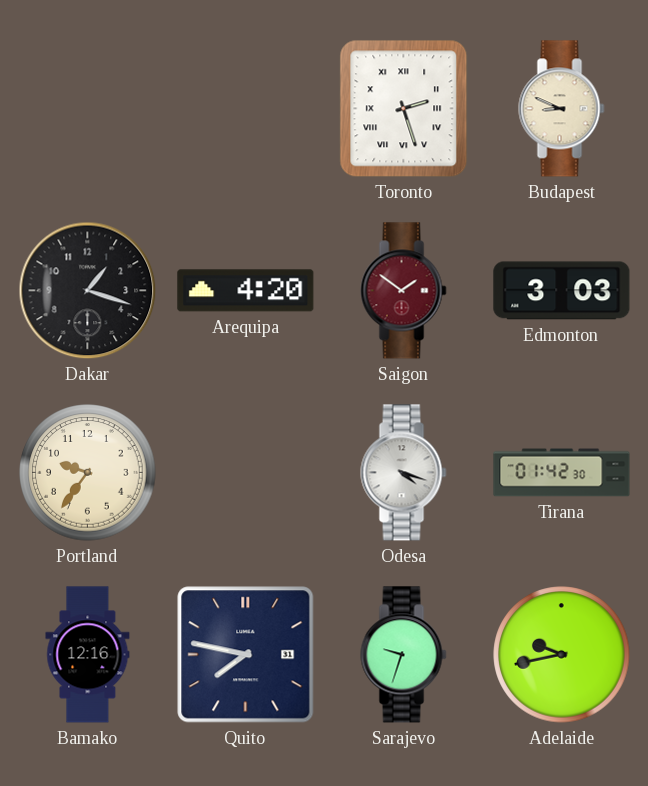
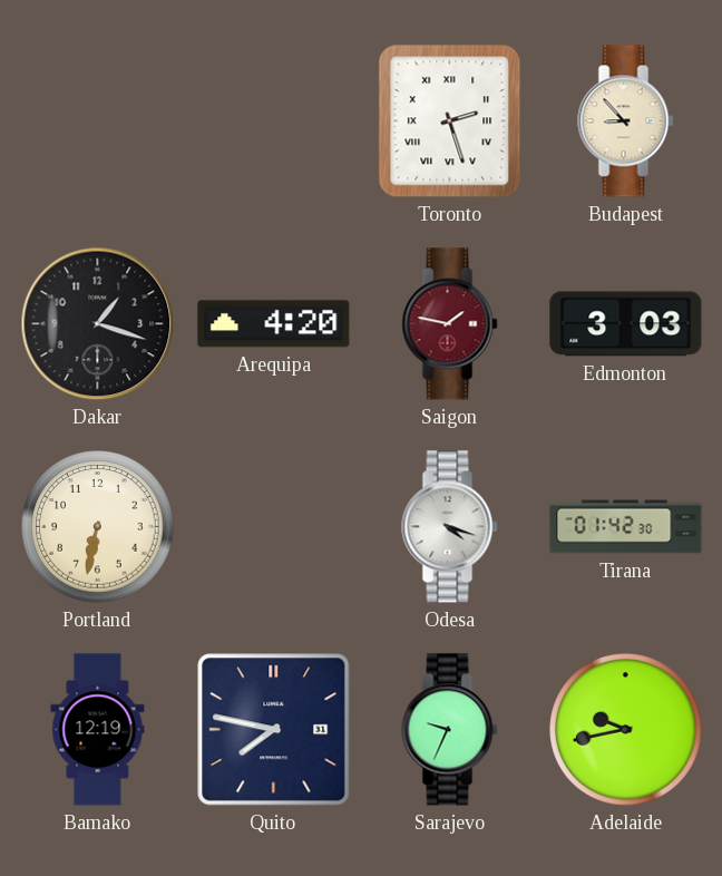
Budapest: 8:49 -> 8:53 (626, 121)
Saigon: 1:51 -> 1:47 (450, 324)
Portland: 9:36 -> 6:32 (98, 527)
Bamako: 12:16 -> 12:19 (98, 730)
Sarajevo: 9:33 -> 9:34 (450, 730)
